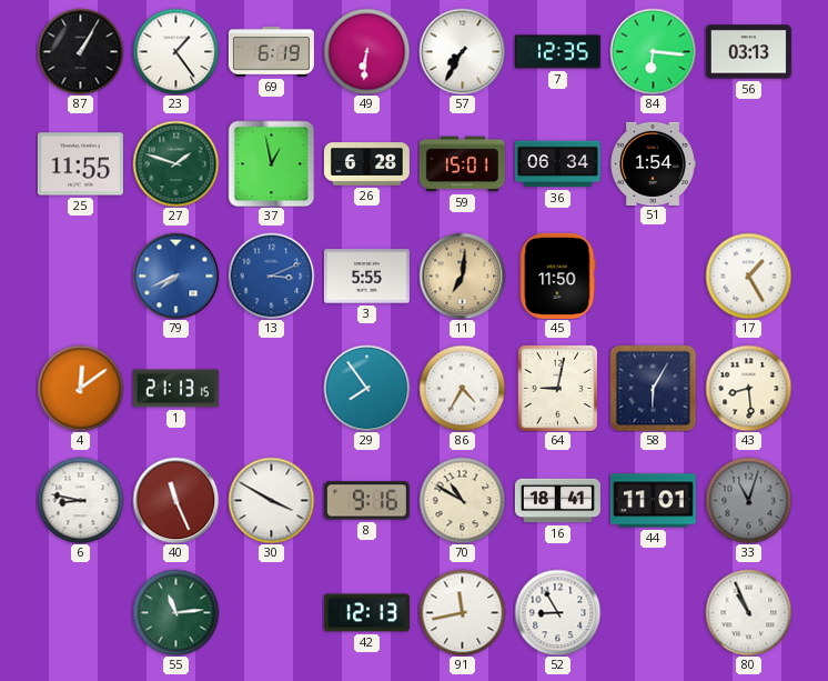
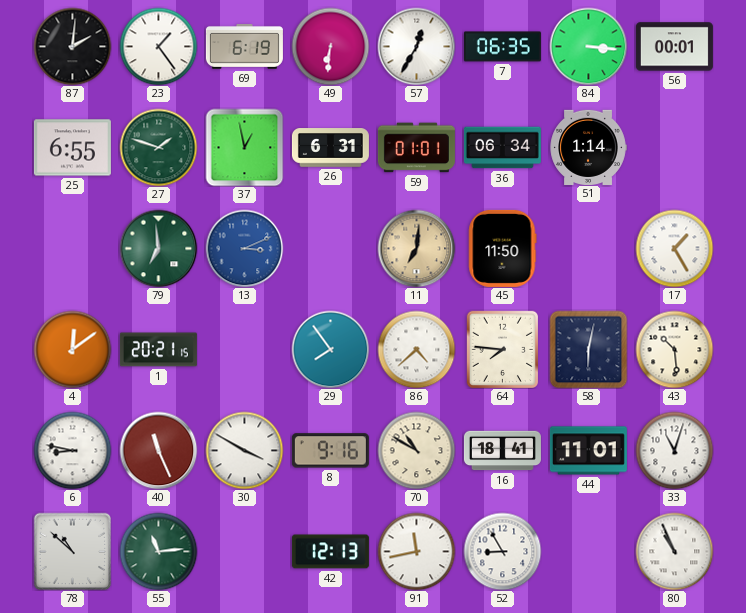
87: 1:05 -> 2:01 (72, 46)
57: 7:35 -> 12:35 (416, 46)
7: 12:35 -> 06:35 (502, 47)
84: 6:16 -> 3:16 (588, 46)
56: 03:13 -> 00:01 (674, 47)
25: 11:55 -> 6:55 (72, 148)
26: 6:28 -> 6:31 (330, 148)
59: 15:01 -> 01:01 (416, 148)
51: 1:54 -> 1:14 (588, 147)
79: 7:41 -> 6:59 (158, 248)
79 dial: blue -> green (158, 248)
3: 5:55 -> none (366, 277)
1: 21:13 -> 20:21 (158, 350)
86: 4:35 -> 4:38 (416, 349)
64: 9:02 -> 7:46 (502, 349)
58: 6:05 -> 6:02 (588, 349)
43: 8:29 -> 10:29 (674, 349)
33 dial: grey -> white (674, 450)
78: none -> 10:52 (72, 551)
